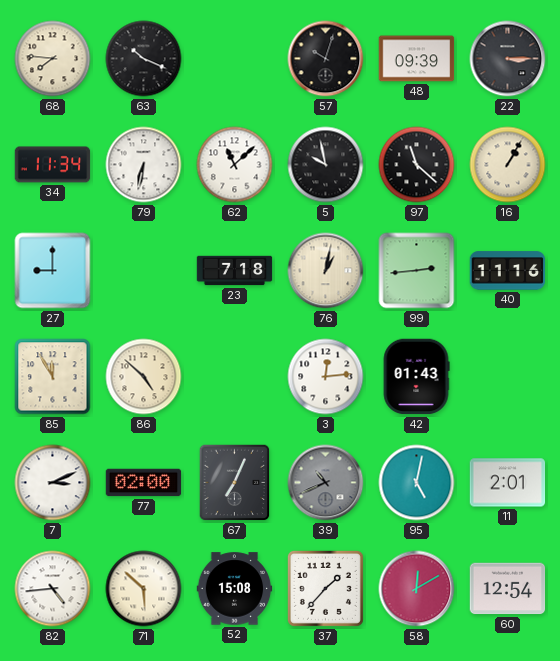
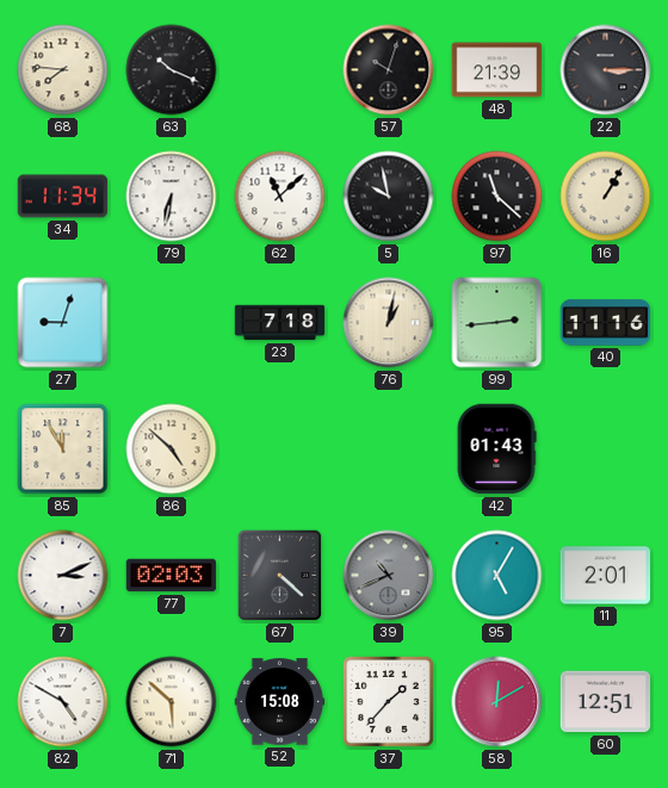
48: 09:39 -> 21:39 (497, 70)
27: 9:00 -> 9:03 (63, 323)
3: 12:14 -> none (326, 377)
77: 02:00 -> 02:03 (172, 576)
67: 7:04 -> 4:22 (280, 576)
95: 5:02 -> 5:05 (497, 576)
82: 4:44 -> 4:50 (63, 702)
60: 12:54 -> 12:51 (606, 702)
